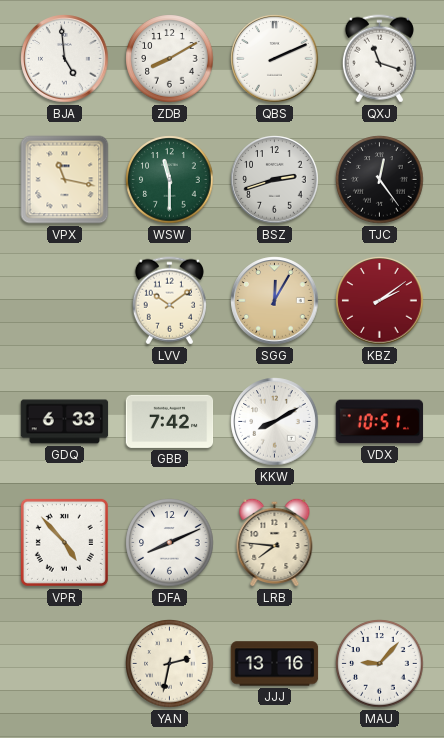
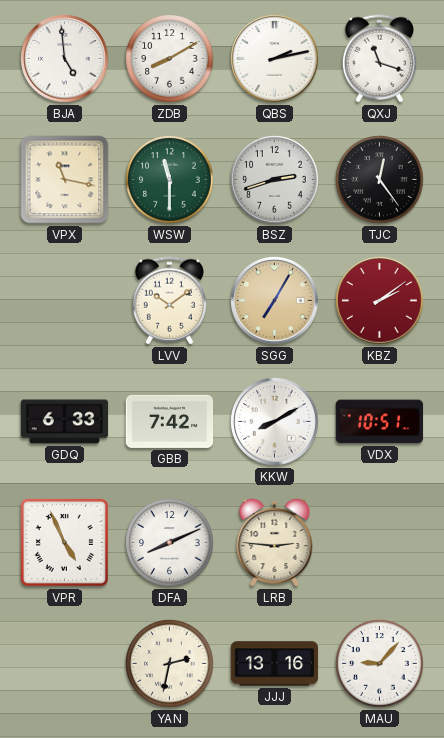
QBS: 2:11 -> 2:13 (275, 59)
SGG: 12:05 -> 7:05 (275, 301)
VPR: 4:53 -> 4:56 (64, 542)
LRB: 7:46 -> 2:46 (275, 542)
